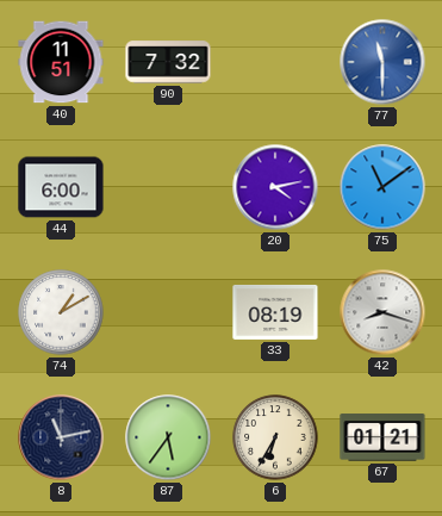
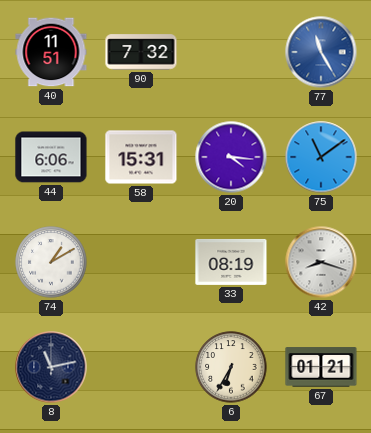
77: 11:30 -> 11:25 (321, 52)
44: 6:00 -> 6:06 (51, 157)
58: none -> 15:31 (141, 157)
20: 4:13 -> 4:16 (231, 157)
87: 5:36 -> none (168, 437)
